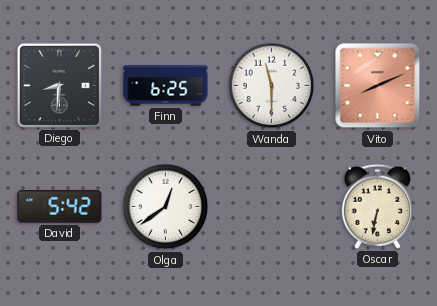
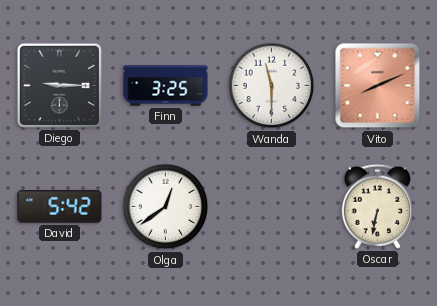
Diego: 8:31 -> 9:15 (59, 85)
Finn: 6:25 -> 3:25 (166, 86)
